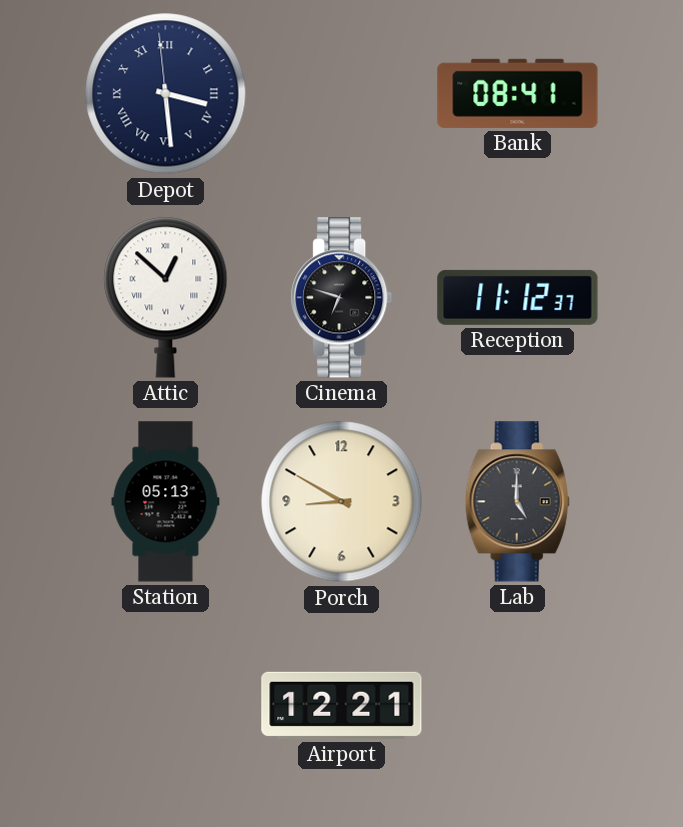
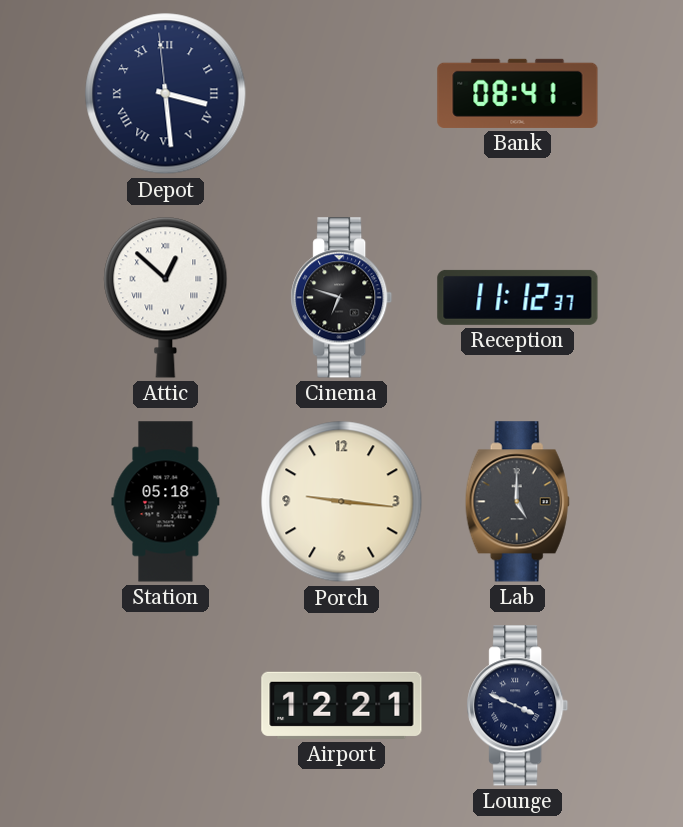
Station: 05:13 -> 05:18 (166, 502)
Porch: 8:50 -> 9:16 (342, 502)
Lounge: none -> 3:49 (518, 706)
